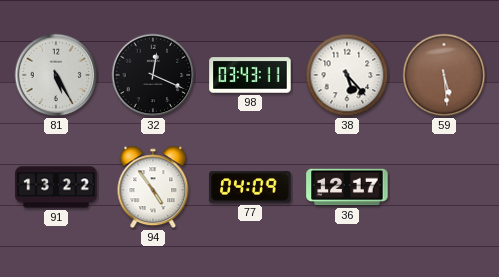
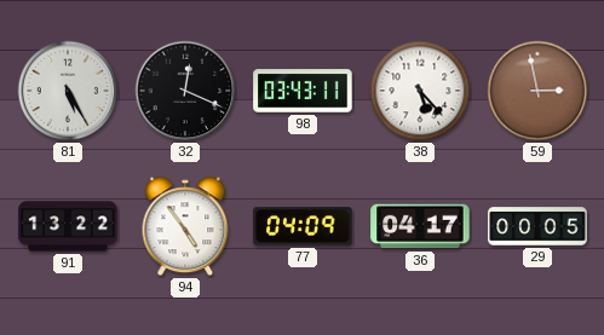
59: 5:29 -> 2:58 (537, 91)
36: 12:17 -> 04:17 (420, 226)
29: none -> 00:05 (537, 226)
